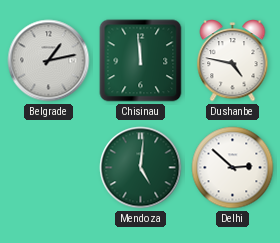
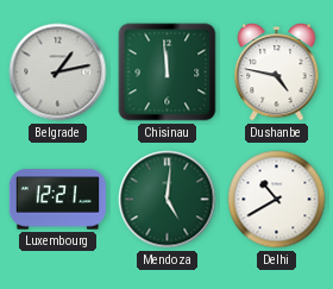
Luxembourg: none -> 12:21 (58, 200)
Delhi: 2:52 -> 10:40 (277, 200)
